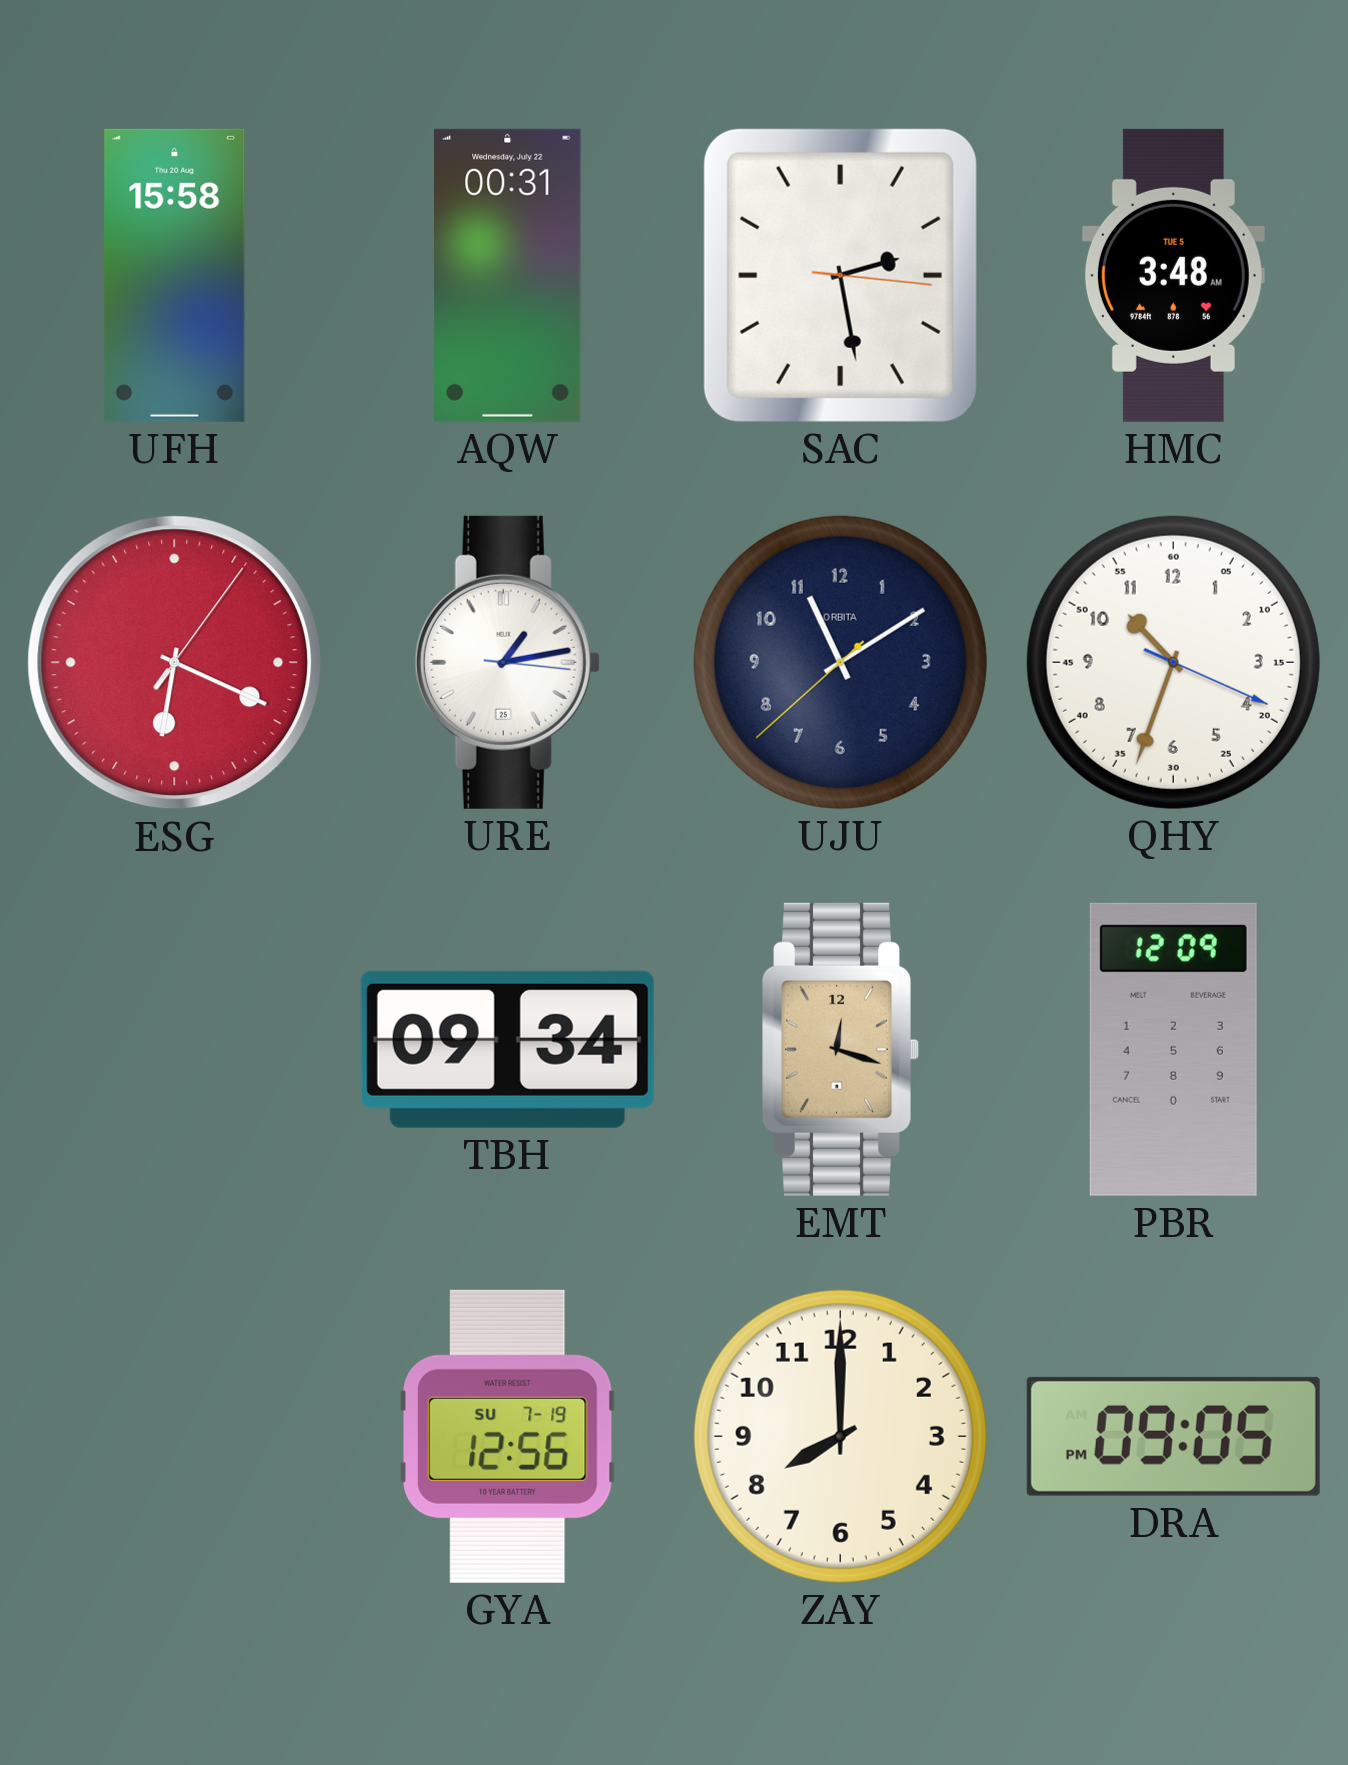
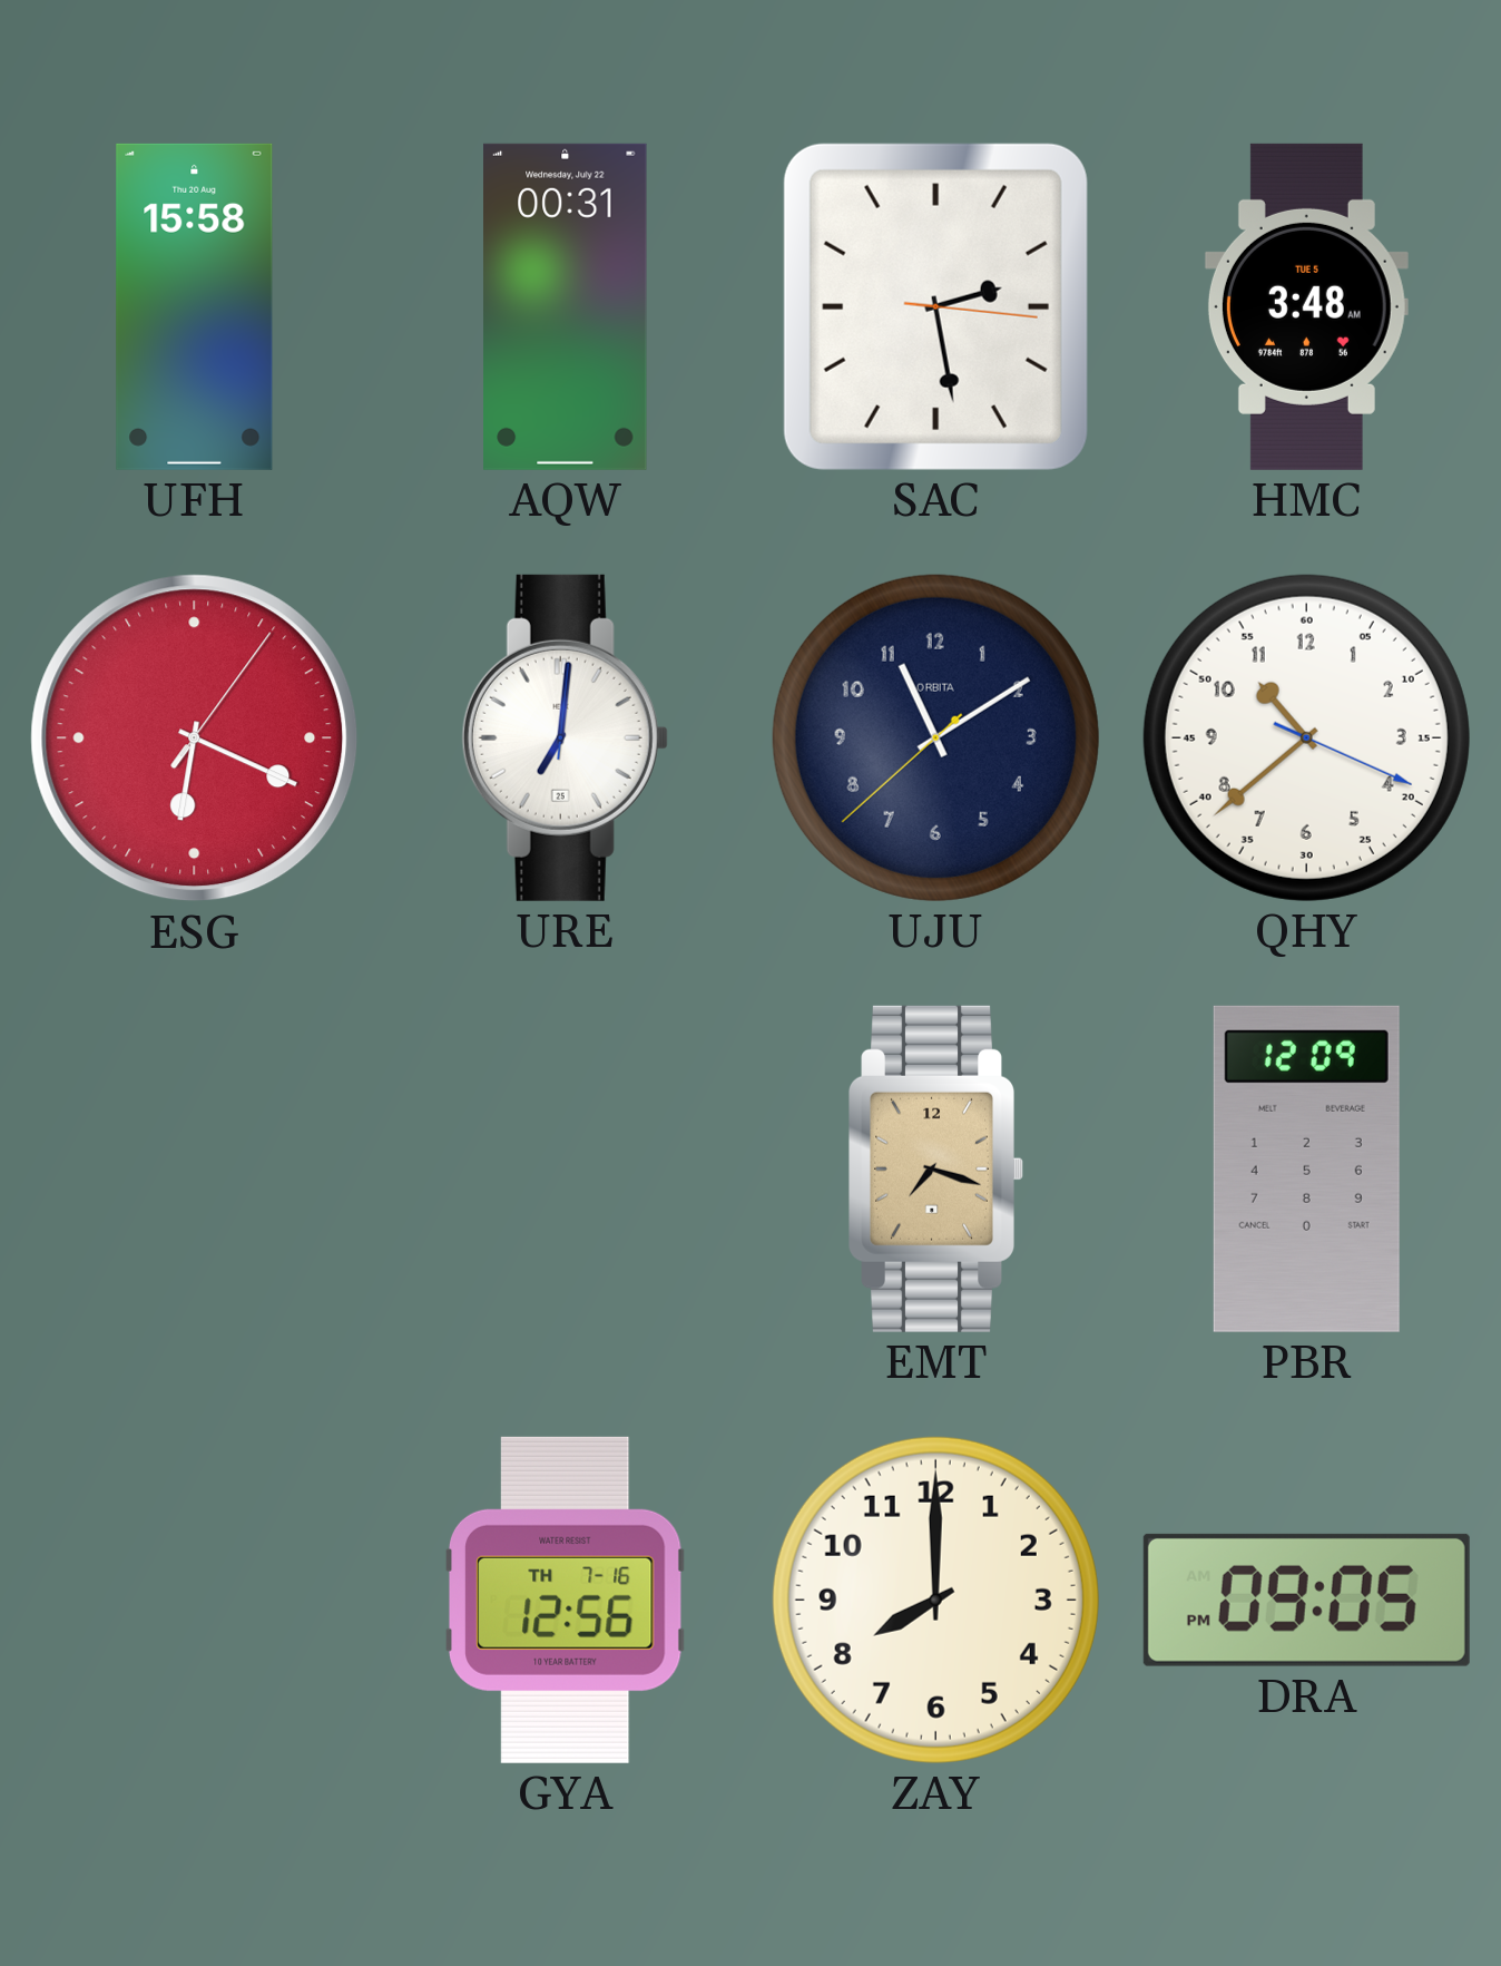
URE: 1:13 -> 7:01 (565, 737)
QHY: 10:33 -> 10:38 (1306, 737)
TBH: 09:34 -> none (507, 1049)
EMT: 12:18 -> 7:18 (936, 1168)
GYA date: SU 7-19 -> TH 7-16 (565, 1600)
